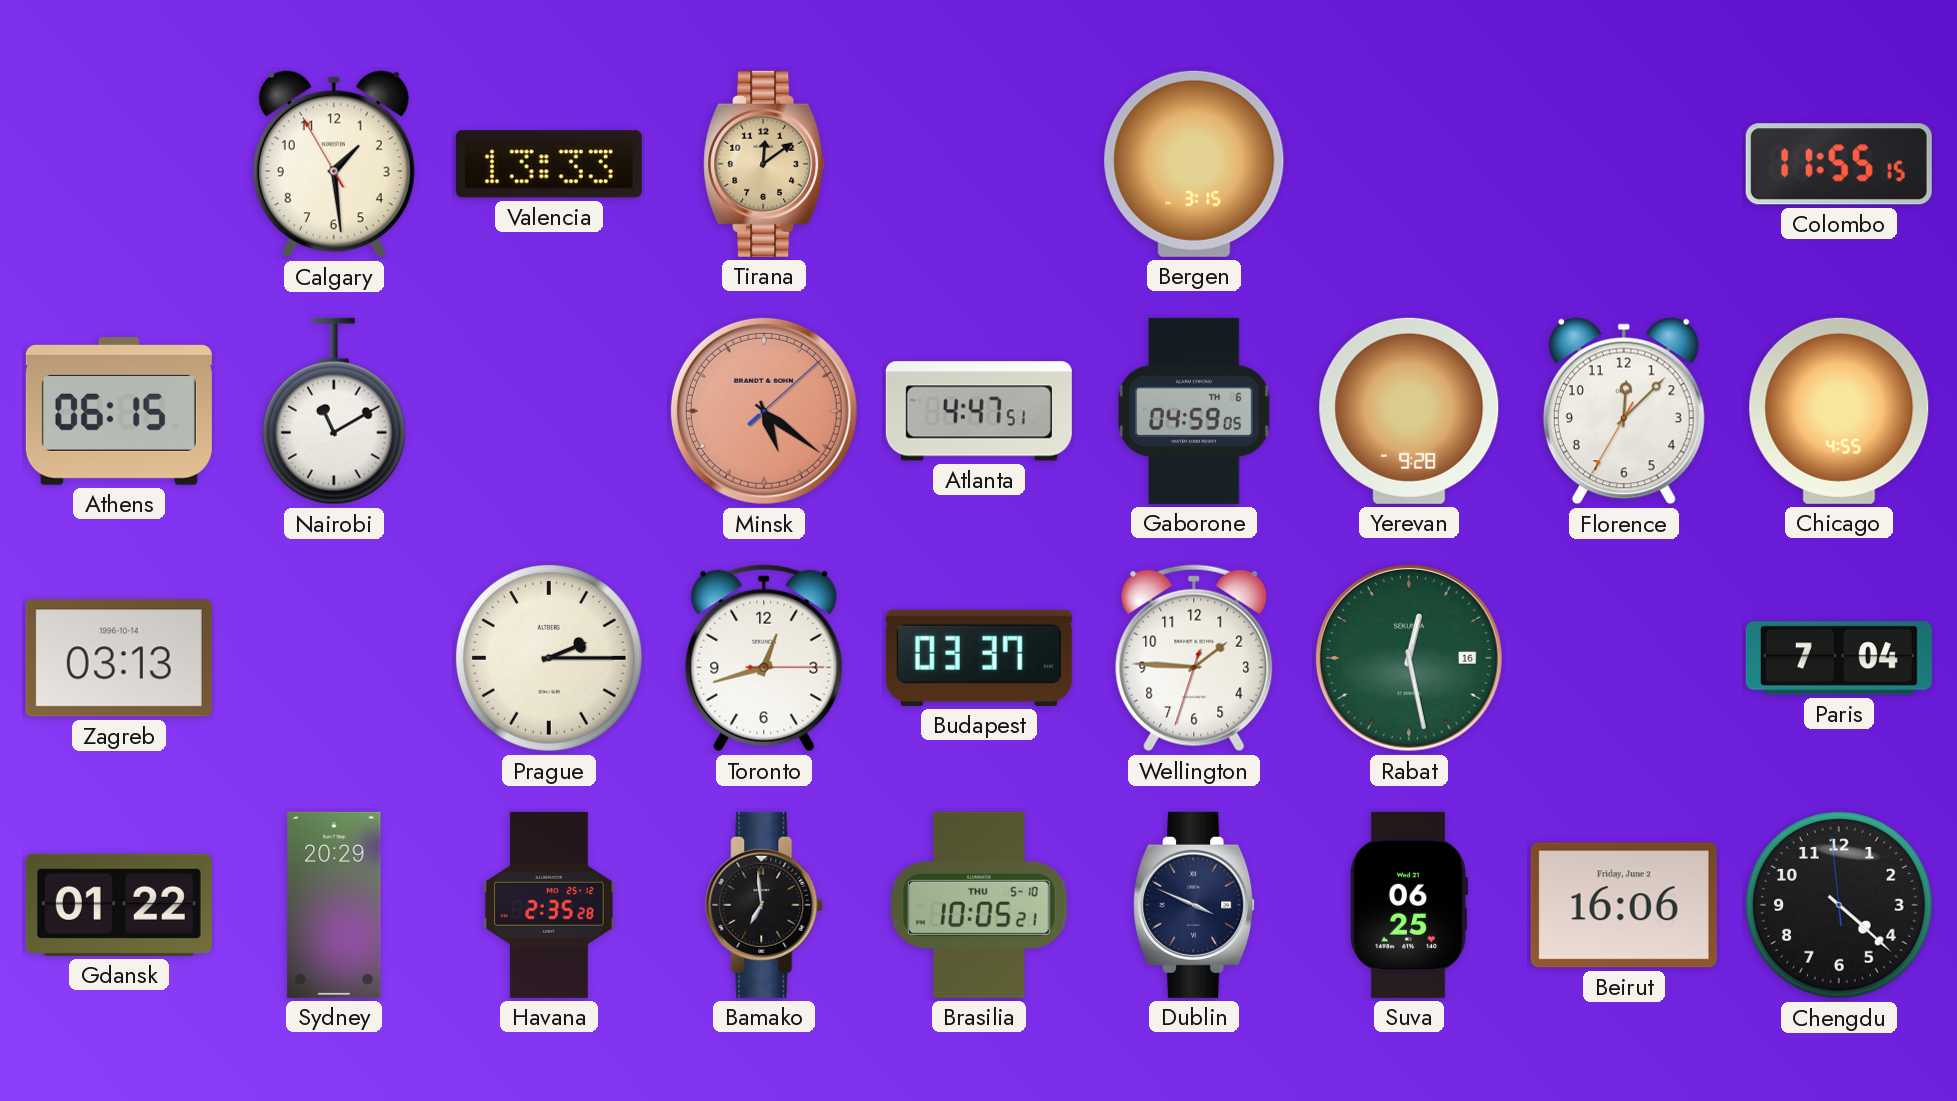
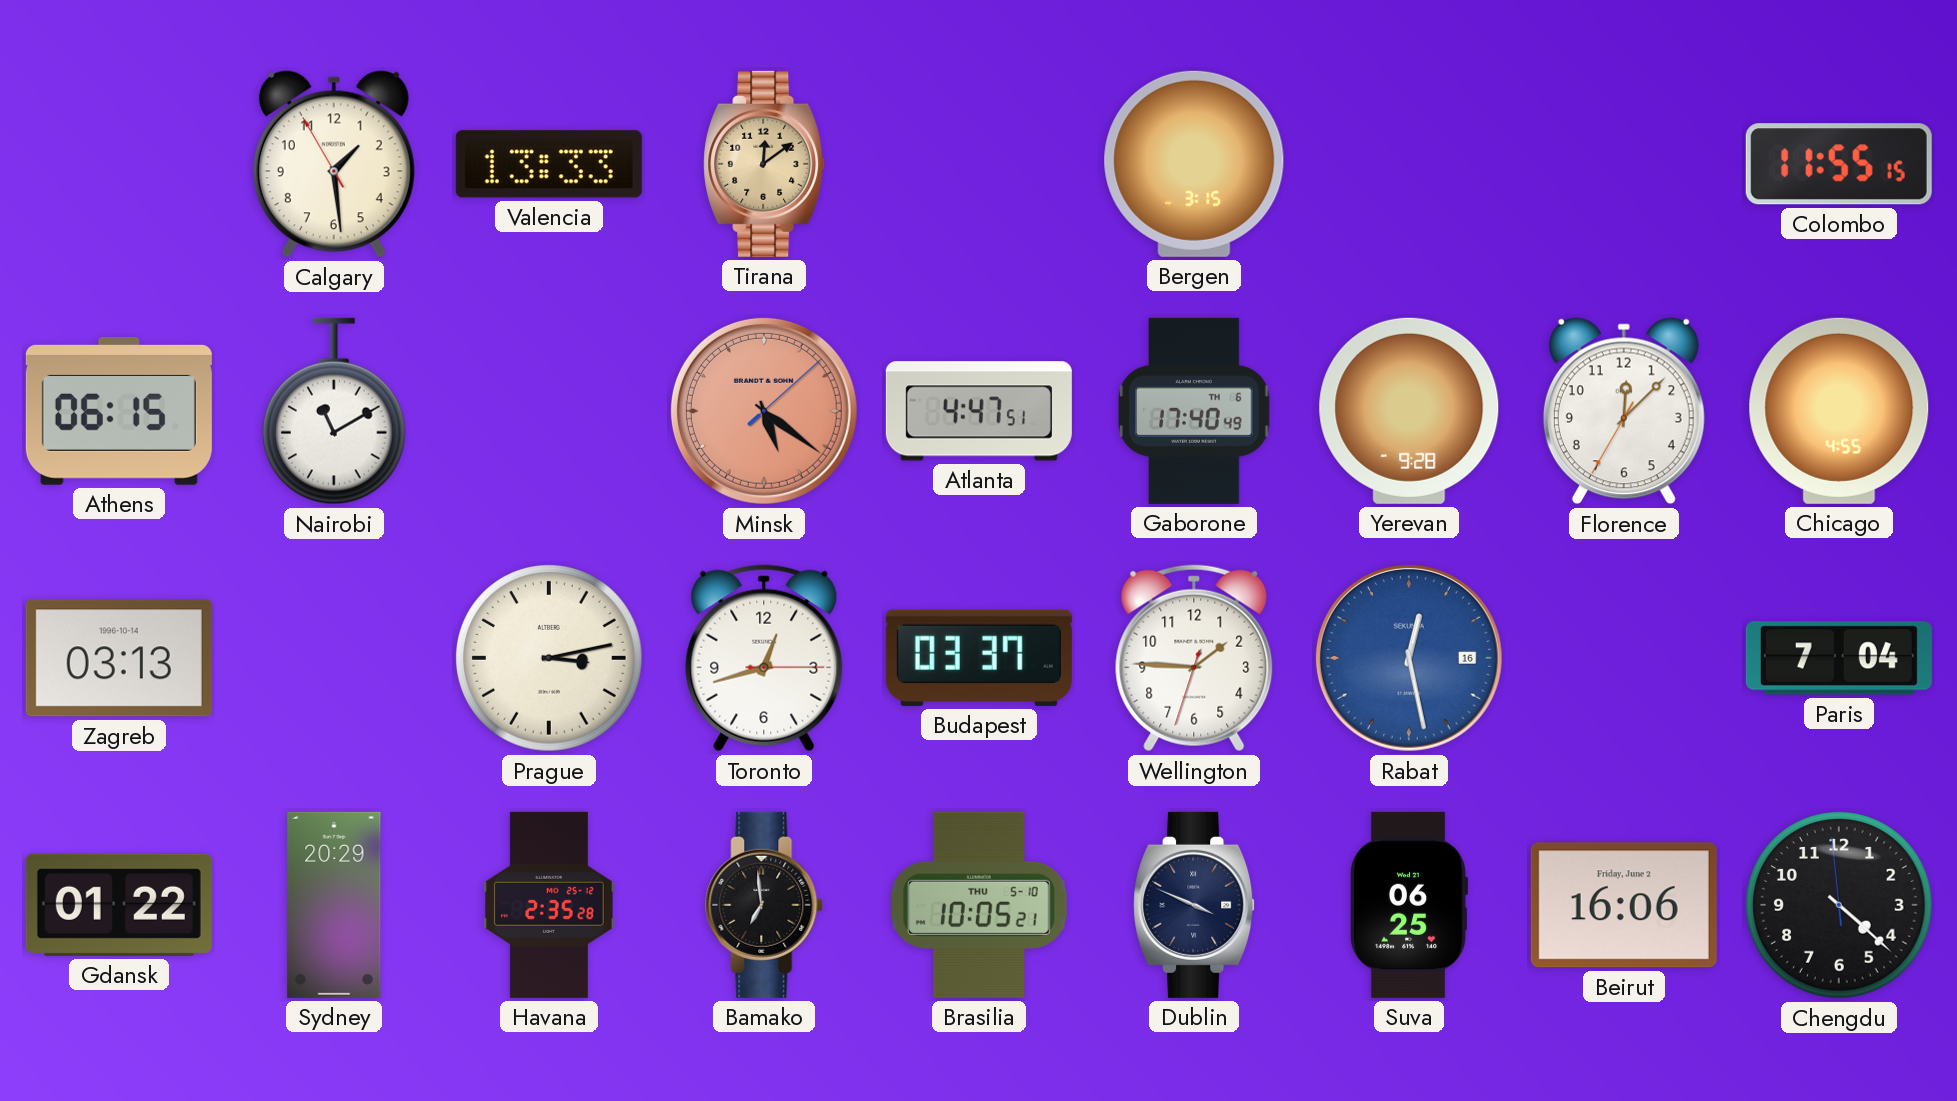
Gaborone: 04:59 -> 17:40 (1194, 411)
Prague: 2:15 -> 3:13 (550, 659)
Rabat dial: green -> blue (1409, 658)
